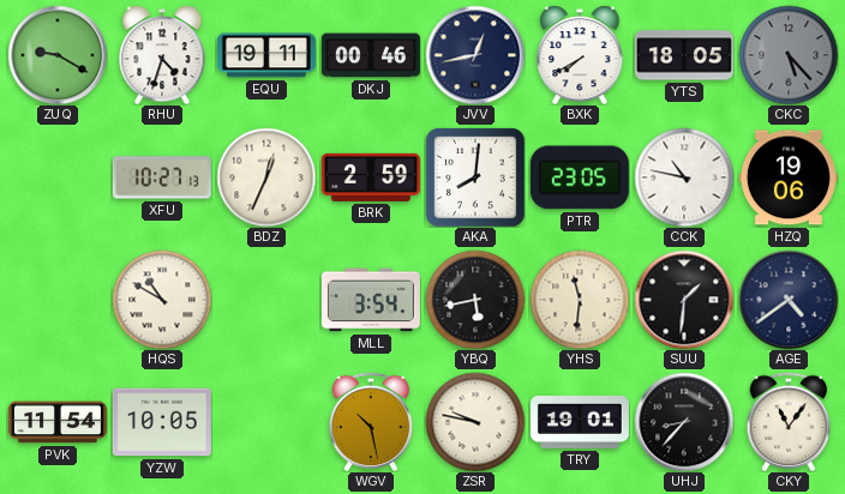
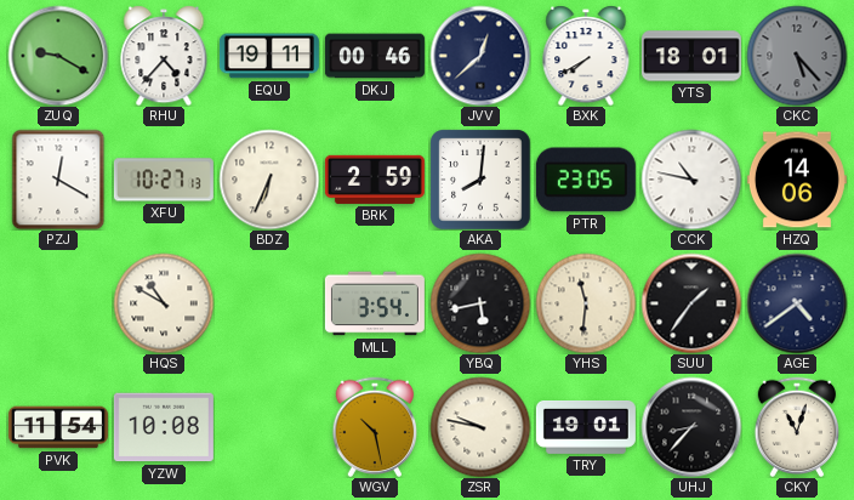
RHU: 4:33 -> 4:37 (164, 56)
JVV: 12:43 -> 12:38 (480, 56)
YTS: 18:05 -> 18:01 (691, 56)
PZJ: none -> 12:20 (58, 180)
BDZ: 12:34 -> 6:34 (269, 180)
HZQ: 19:06 -> 14:06 (797, 180)
SUU: 1:31 -> 1:36 (691, 303)
YZW: 10:05 -> 10:08 (164, 427)
CKY: 11:06 -> 11:03 (797, 427)
